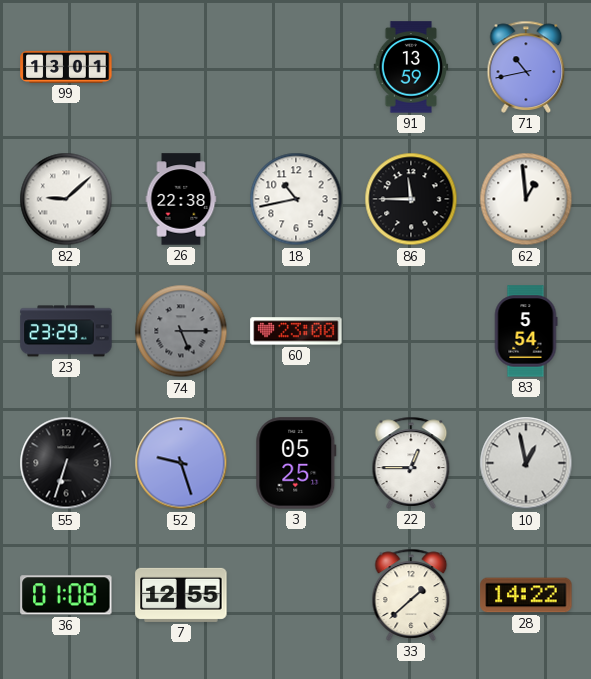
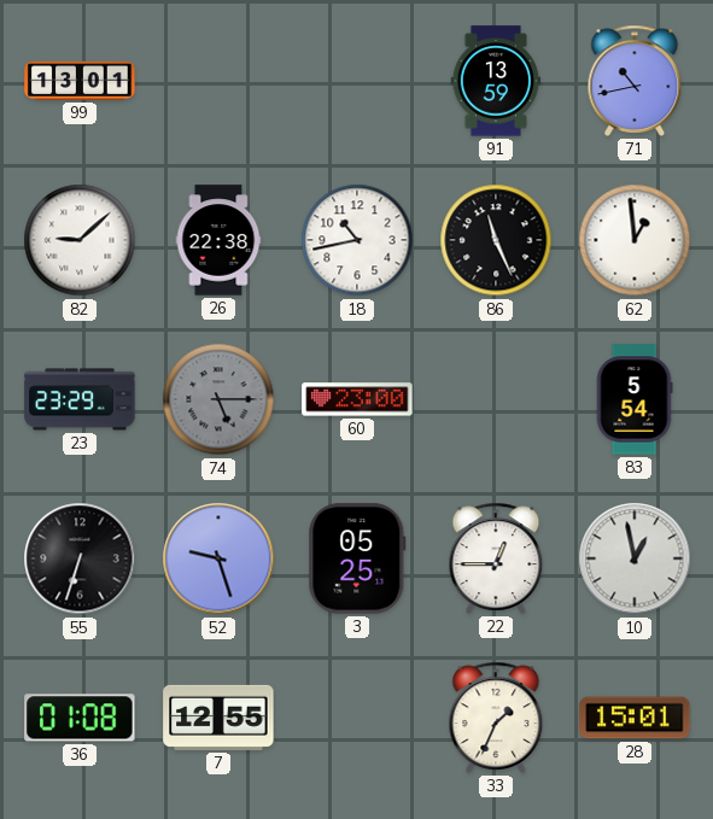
86: 11:45 -> 11:26 (496, 240)
33: 1:38 -> 1:34 (496, 718)
28: 14:22 -> 15:01 (635, 718)
